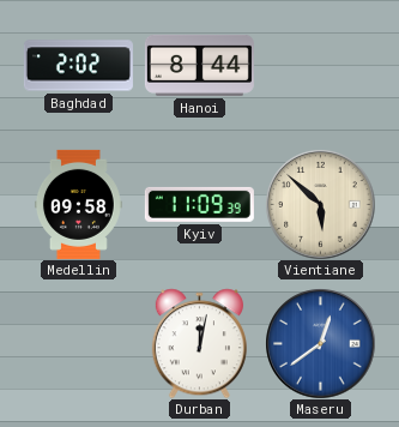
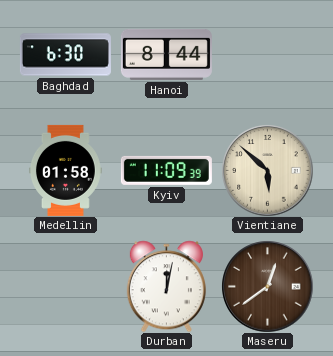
Baghdad: 2:02 -> 6:30 (65, 55)
Medellin: 09:58 -> 01:58 (65, 170)
Maseru dial: blue -> brown (267, 286)
